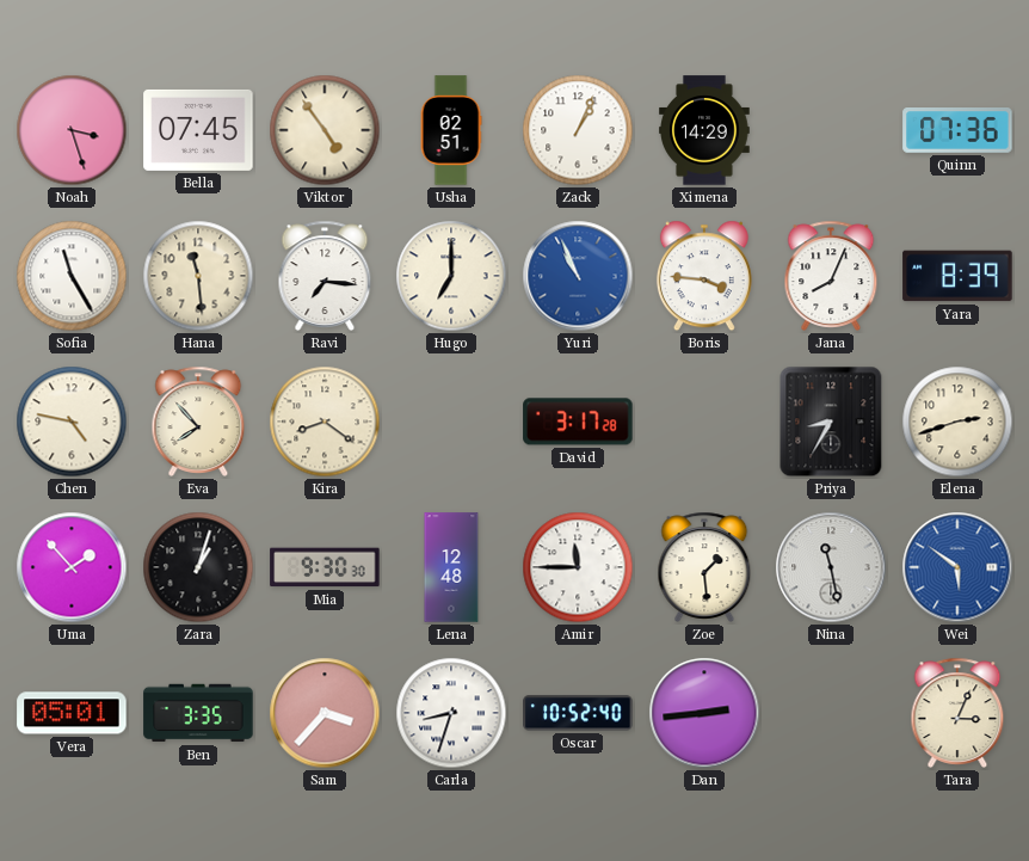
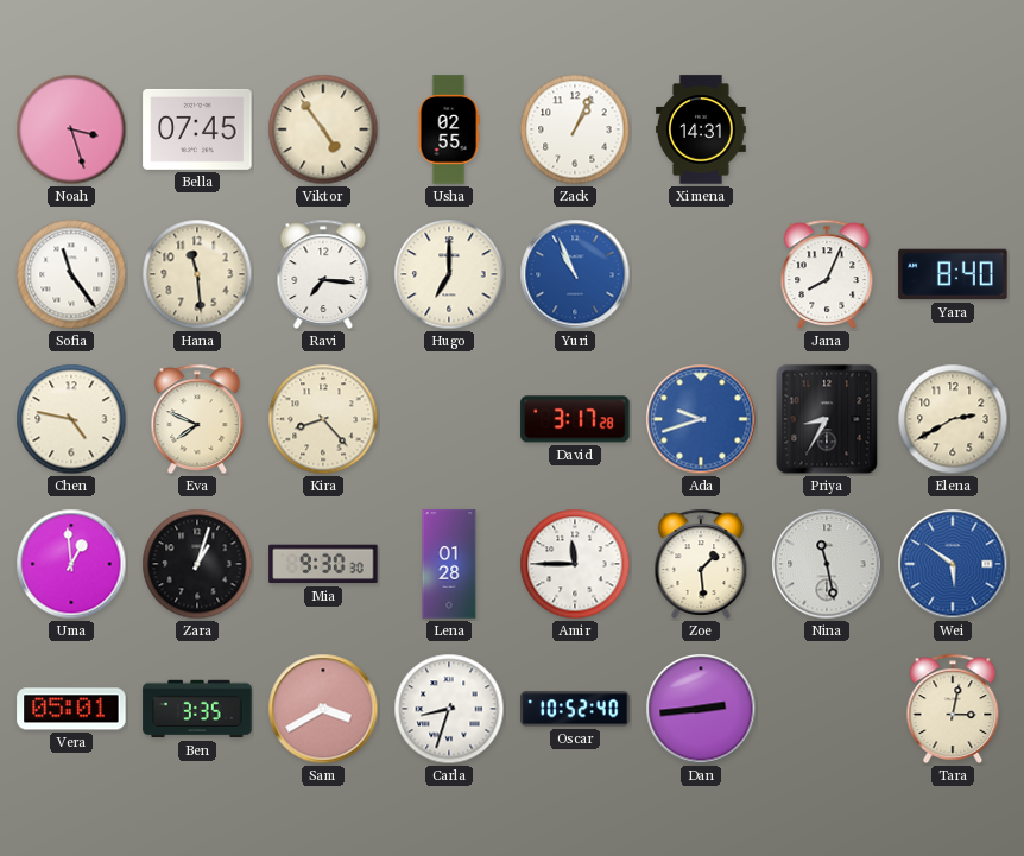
Usha: 02:51 -> 02:55 (449, 129)
Ximena: 14:29 -> 14:31 (702, 129)
Quinn: 07:36 -> none (957, 131)
Sofia: 11:25 -> 11:24 (71, 274)
Boris: 3:46 -> none (704, 276)
Yara: 8:39 -> 8:40 (953, 274)
Eva: 7:53 -> 7:49 (197, 419)
Kira: 8:21 -> 8:23 (323, 419)
Ada: none -> 9:42 (701, 419)
Elena: 2:42 -> 2:40 (953, 419)
Uma: 1:53 -> 12:59 (71, 564)
Lena: 12:48 -> 01:28 (449, 564)
Sam: 3:37 -> 3:40 (323, 709)
Tara: 3:04 -> 3:02 (953, 709)
